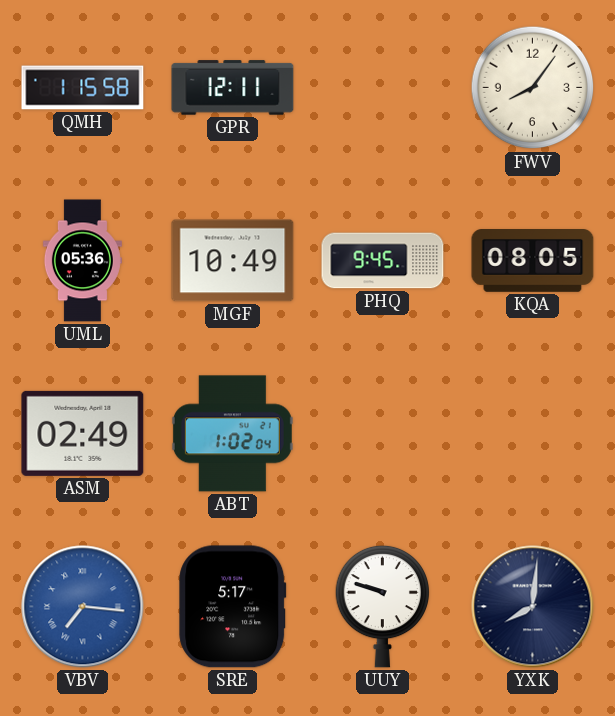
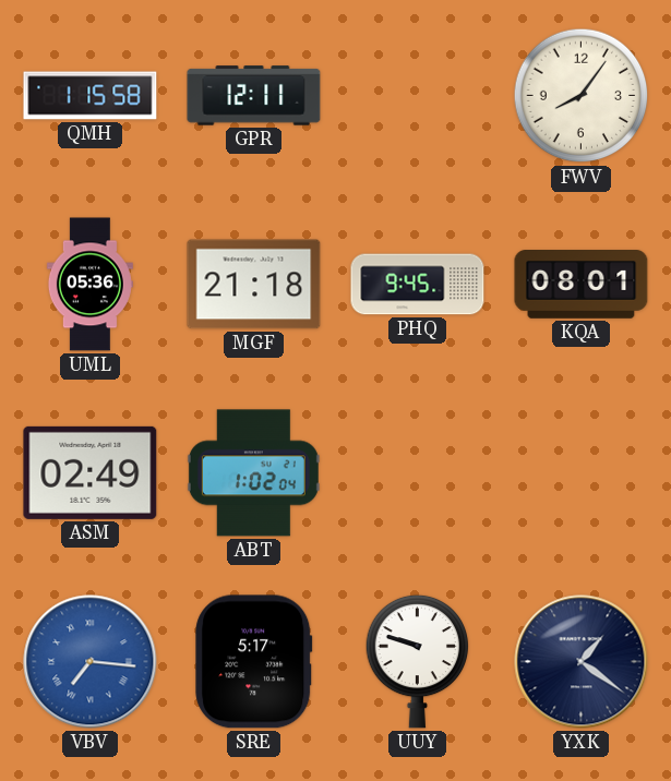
MGF: 10:49 -> 21:18 (254, 285)
KQA: 08:05 -> 08:01 (582, 285)
YXK: 8:01 -> 1:21 (582, 662)
